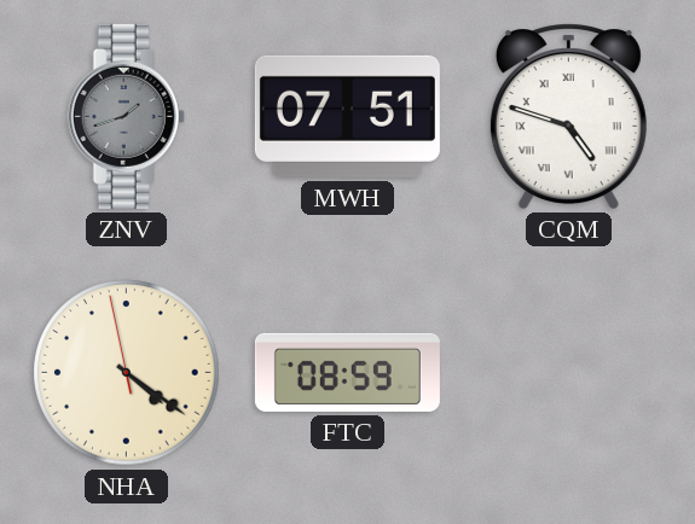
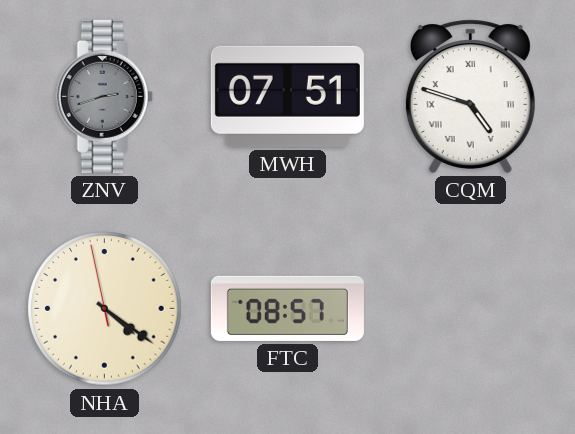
ZNV: 1:42 -> 2:42 (104, 96)
FTC: 08:59 -> 08:57 (287, 308)
